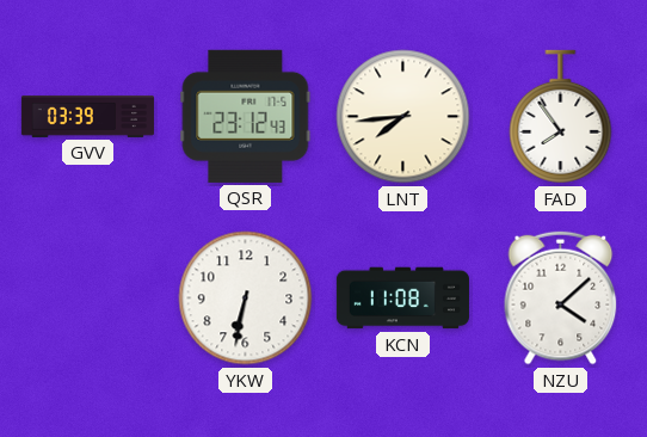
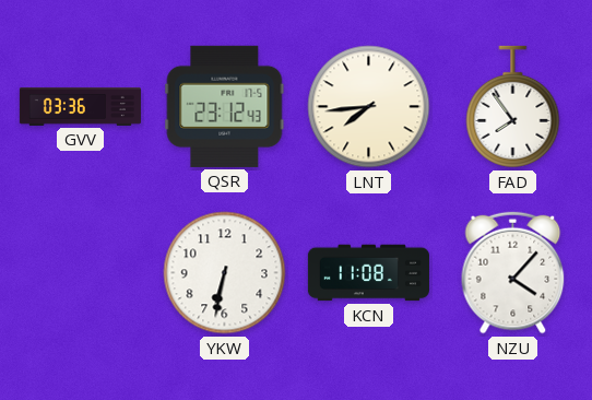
GVV: 03:39 -> 03:36 (80, 106)
NZU: 4:08 -> 4:07 (513, 273)
